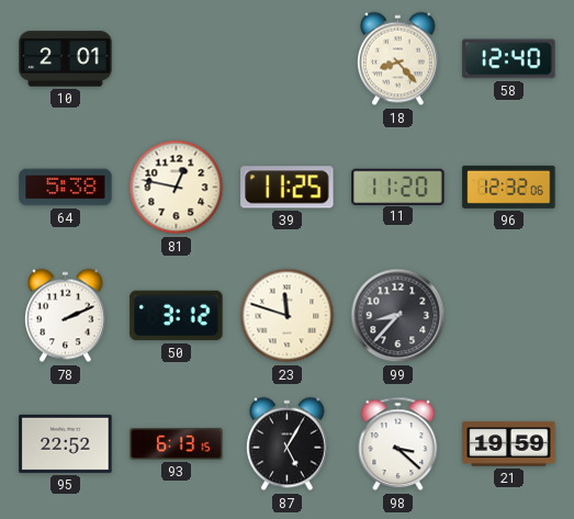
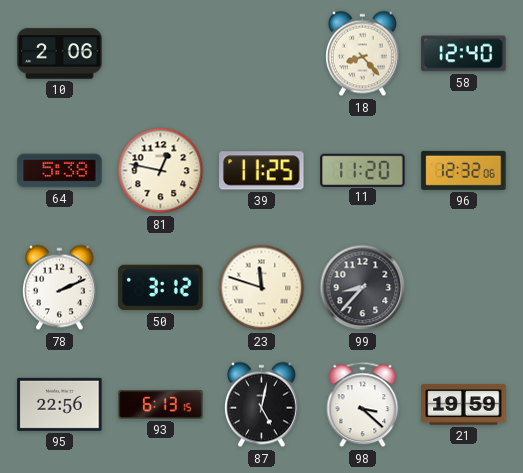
10: 2:01 -> 2:06 (60, 54)
95: 22:52 -> 22:56 (60, 404)
87: 5:05 -> 5:02 (262, 405)
